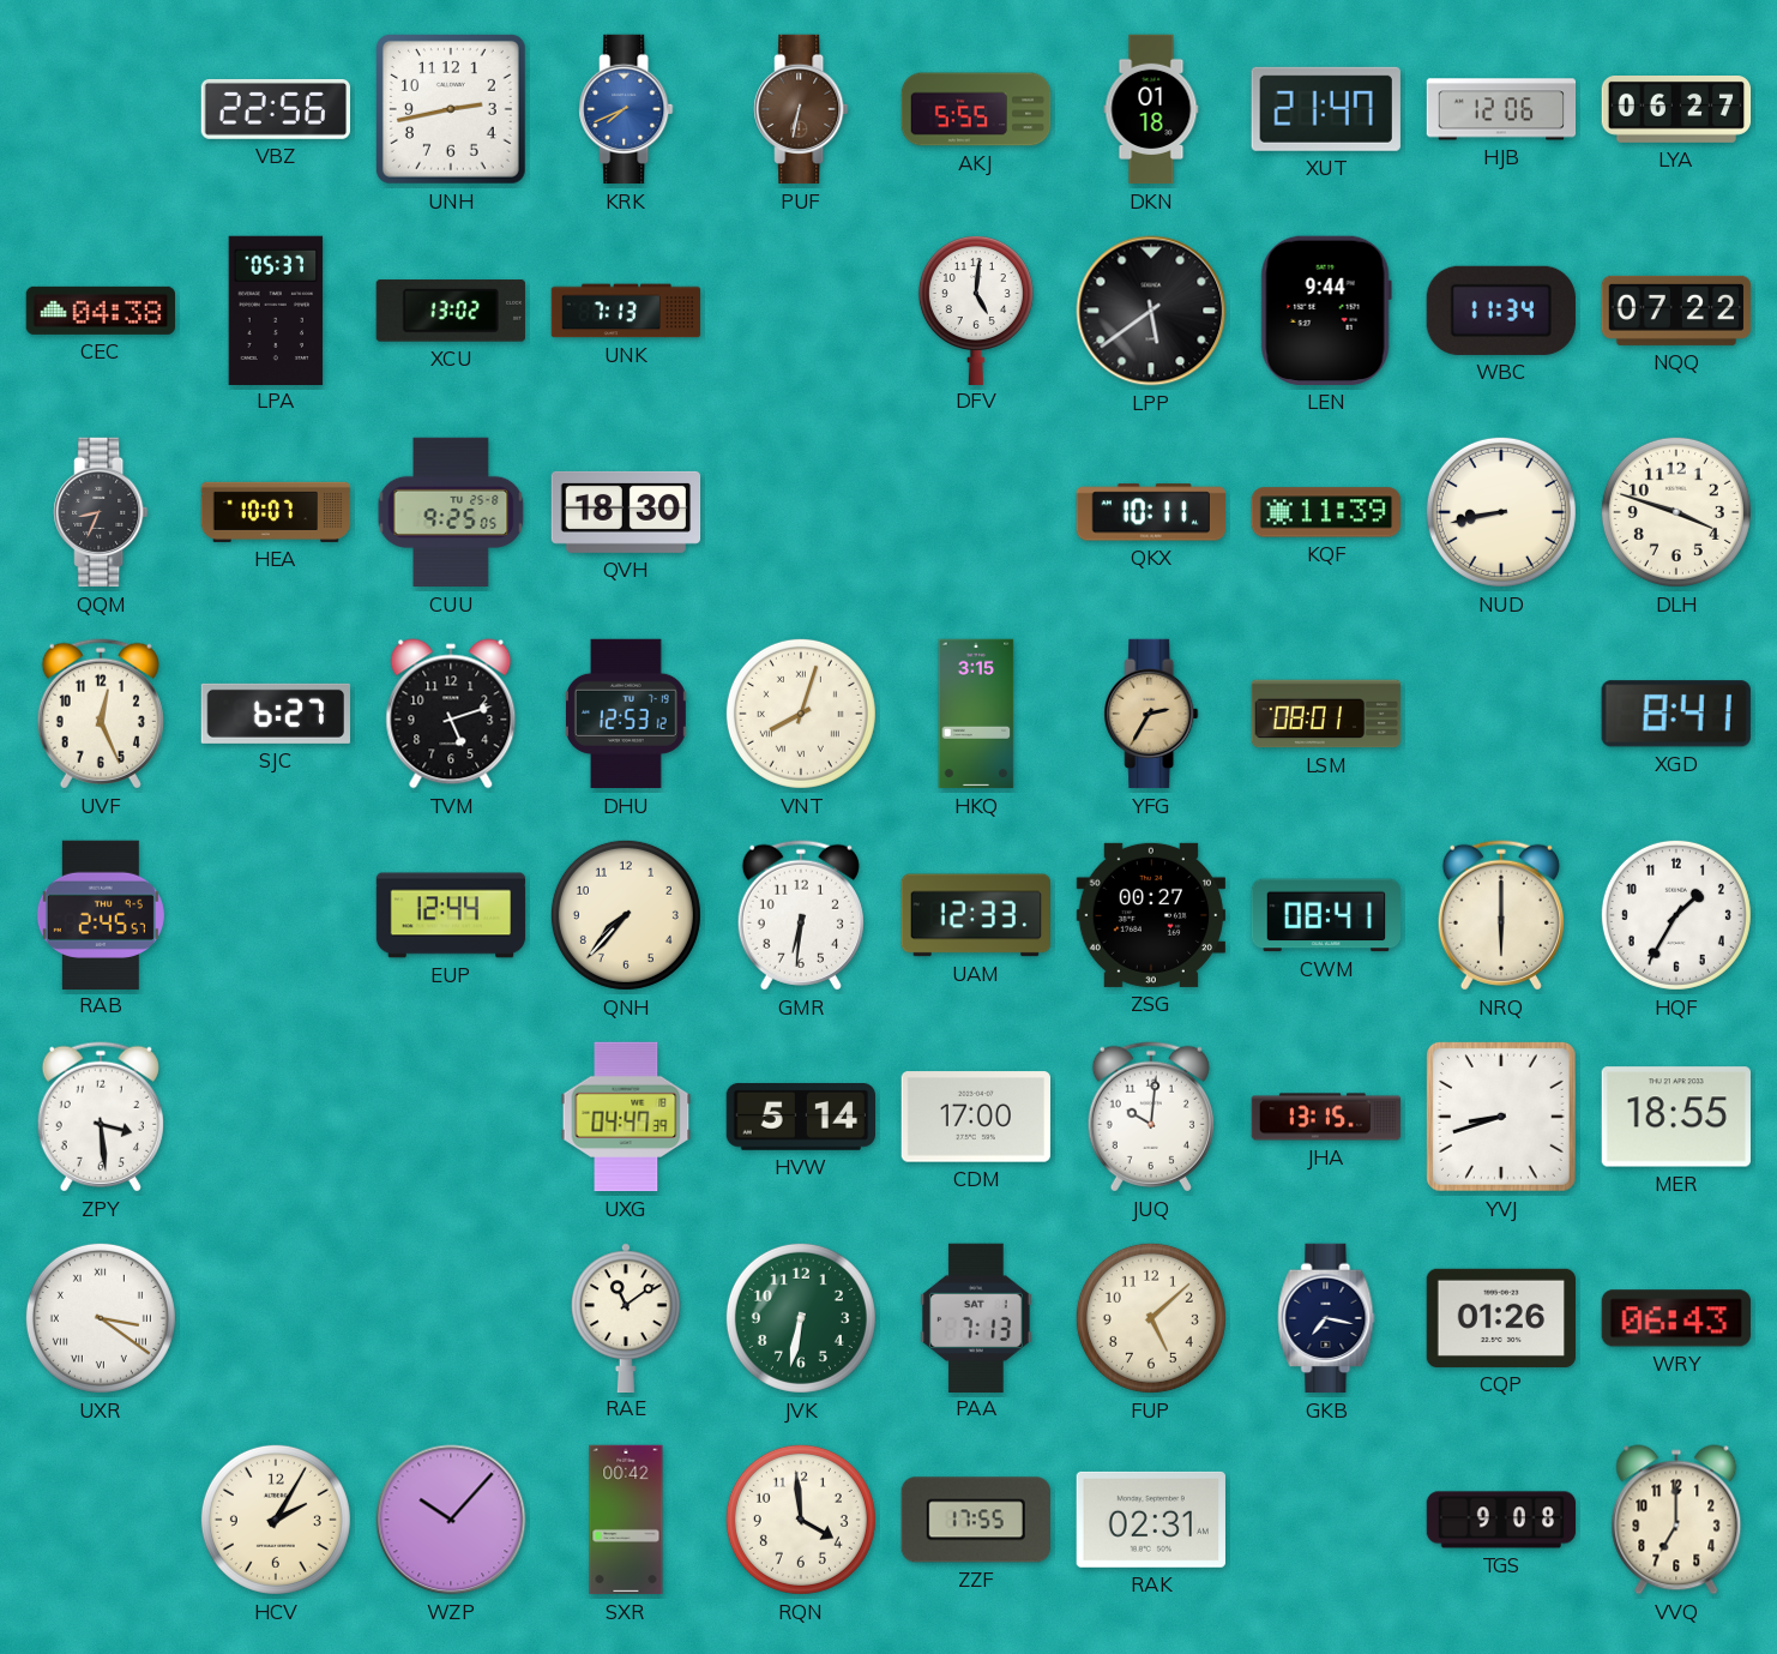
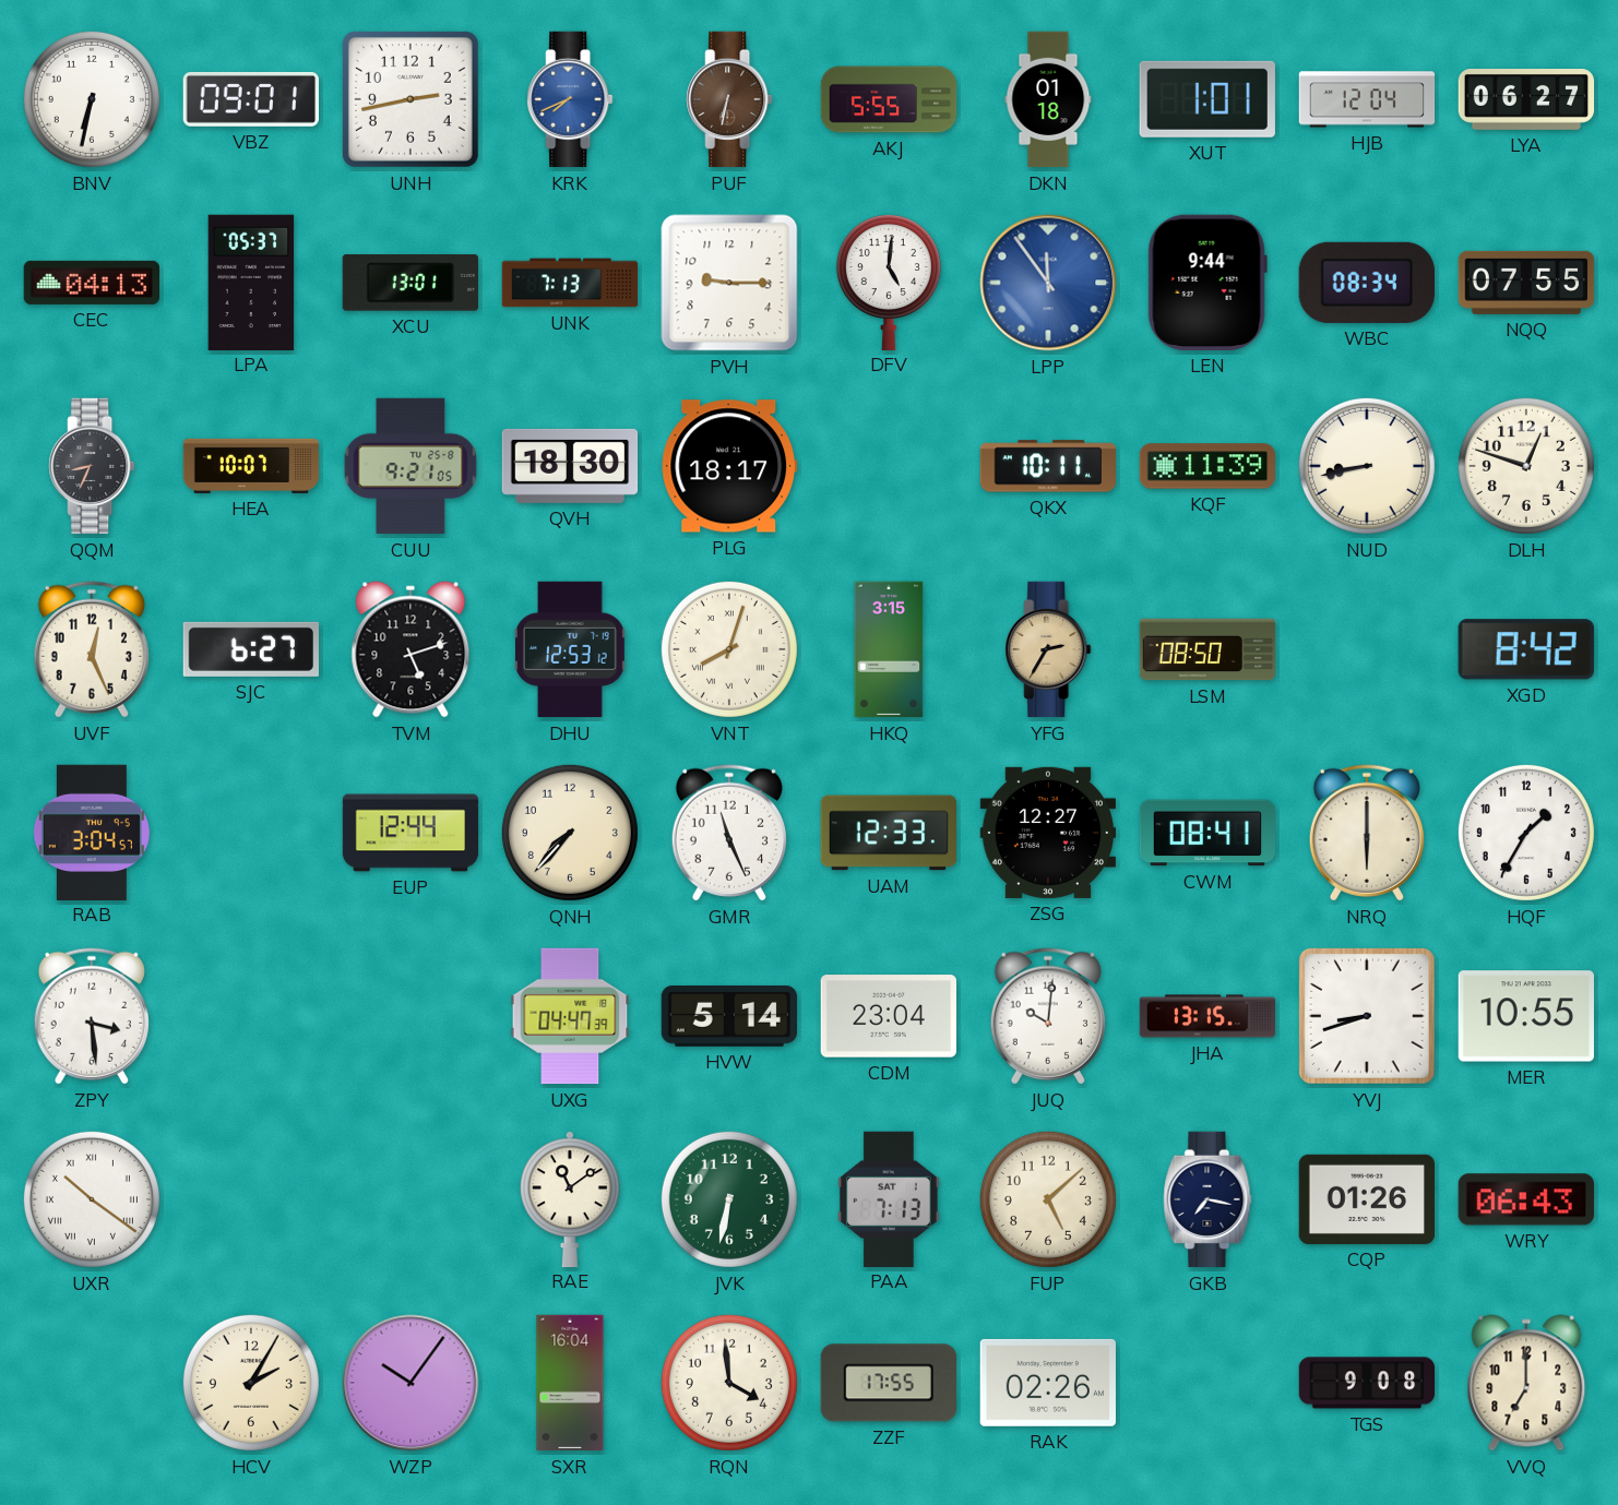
BNV: none -> 6:32 (92, 99)
VBZ: 22:56 -> 09:01 (250, 99)
XUT: 21:47 -> 1:01 (1207, 99)
HJB: 12:06 -> 12:04 (1367, 99)
CEC: 04:38 -> 04:13 (91, 283)
XCU: 13:02 -> 13:01 (411, 283)
PVH: none -> 9:15 (729, 283)
LPP: 5:39 -> 11:54 (1048, 283)
LPP dial: black -> blue (1048, 283)
WBC: 11:34 -> 08:34 (1367, 283)
NQQ: 07:22 -> 07:55 (1526, 283)
CUU: 9:25 -> 9:21 (411, 466)
PLG: none -> 18:17 (728, 466)
DLH: 3:48 -> 12:48 (1526, 466)
LSM: 08:01 -> 08:50 (1207, 649)
XGD: 8:41 -> 8:42 (1526, 649)
RAB: 2:45 -> 3:04 (92, 832)
GMR: 6:31 -> 11:26 (729, 833)
ZSG: 00:27 -> 12:27 (1047, 833)
CDM: 17:00 -> 23:04 (888, 1016)
MER: 18:55 -> 10:55 (1526, 1016)
UXR: 3:21 -> 10:21 (92, 1199)
WZP: 10:07 -> 10:06 (411, 1383)
SXR: 00:42 -> 16:04 (570, 1383)
RAK: 02:31 -> 02:26 (1048, 1383)
